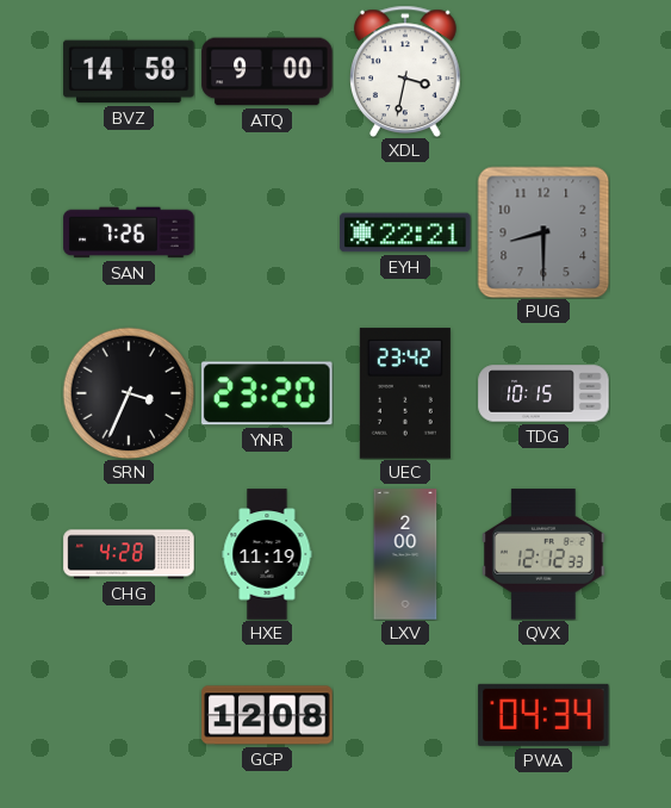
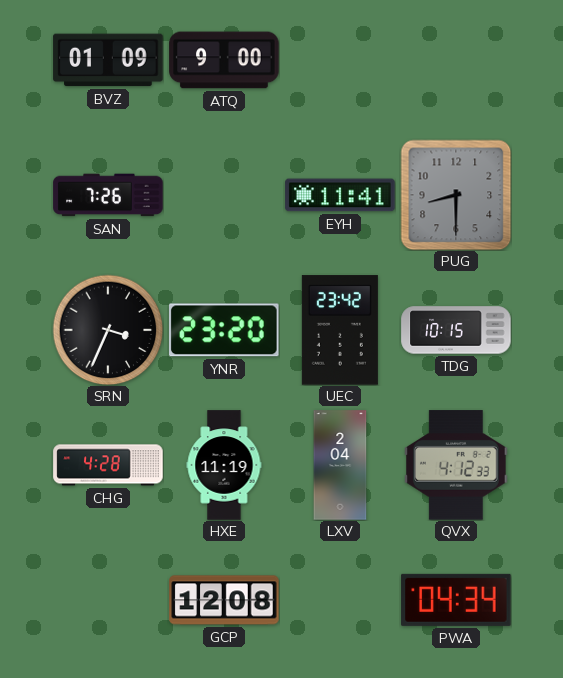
BVZ: 14:58 -> 01:09 (108, 60)
XDL: 3:32 -> none (406, 72)
EYH: 22:21 -> 11:41 (340, 195)
LXV: 2:00 -> 2:04 (340, 465)
QVX: 12:12 -> 4:12 (457, 465)
